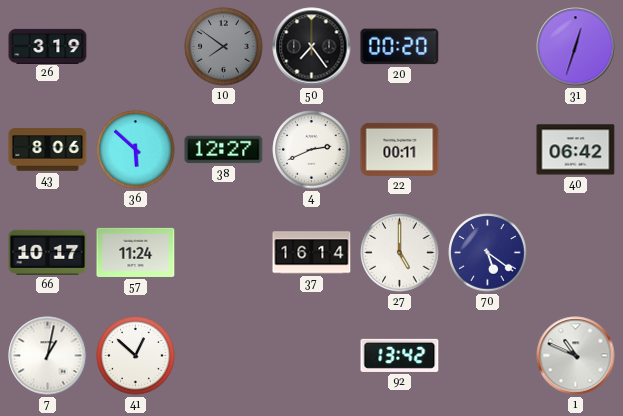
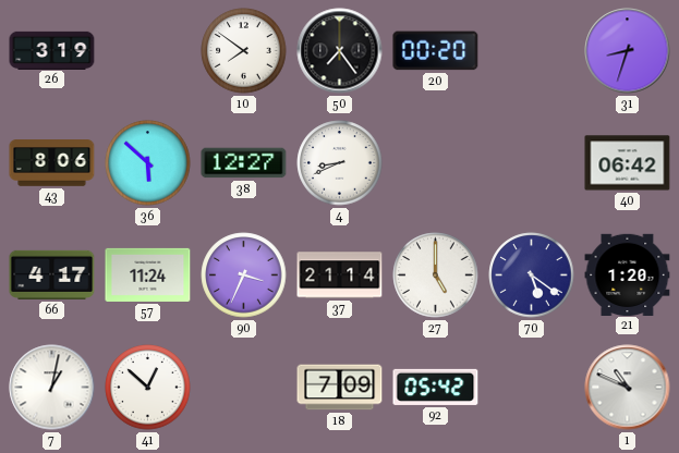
10 dial: grey -> white (244, 51)
31: 12:33 -> 8:33 (628, 51)
4: 2:41 -> 8:41 (340, 163)
22: 00:11 -> none (400, 149)
66: 10:17 -> 4:17 (52, 274)
90: none -> 3:34 (244, 276)
37: 16:14 -> 21:14 (340, 276)
21: none -> 1:20 (628, 274)
18: none -> 7:09 (340, 388)
92: 13:42 -> 05:42 (436, 387)
